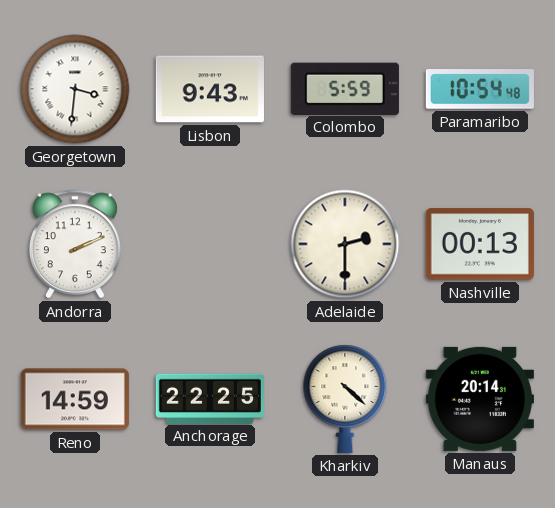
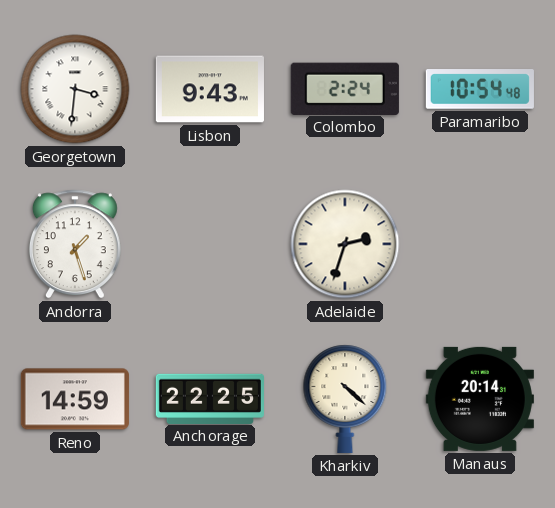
Colombo: 5:59 -> 2:24 (345, 88)
Andorra: 2:11 -> 1:27 (75, 244)
Adelaide: 2:30 -> 2:33 (345, 244)
Nashville: 00:13 -> none (480, 244)
